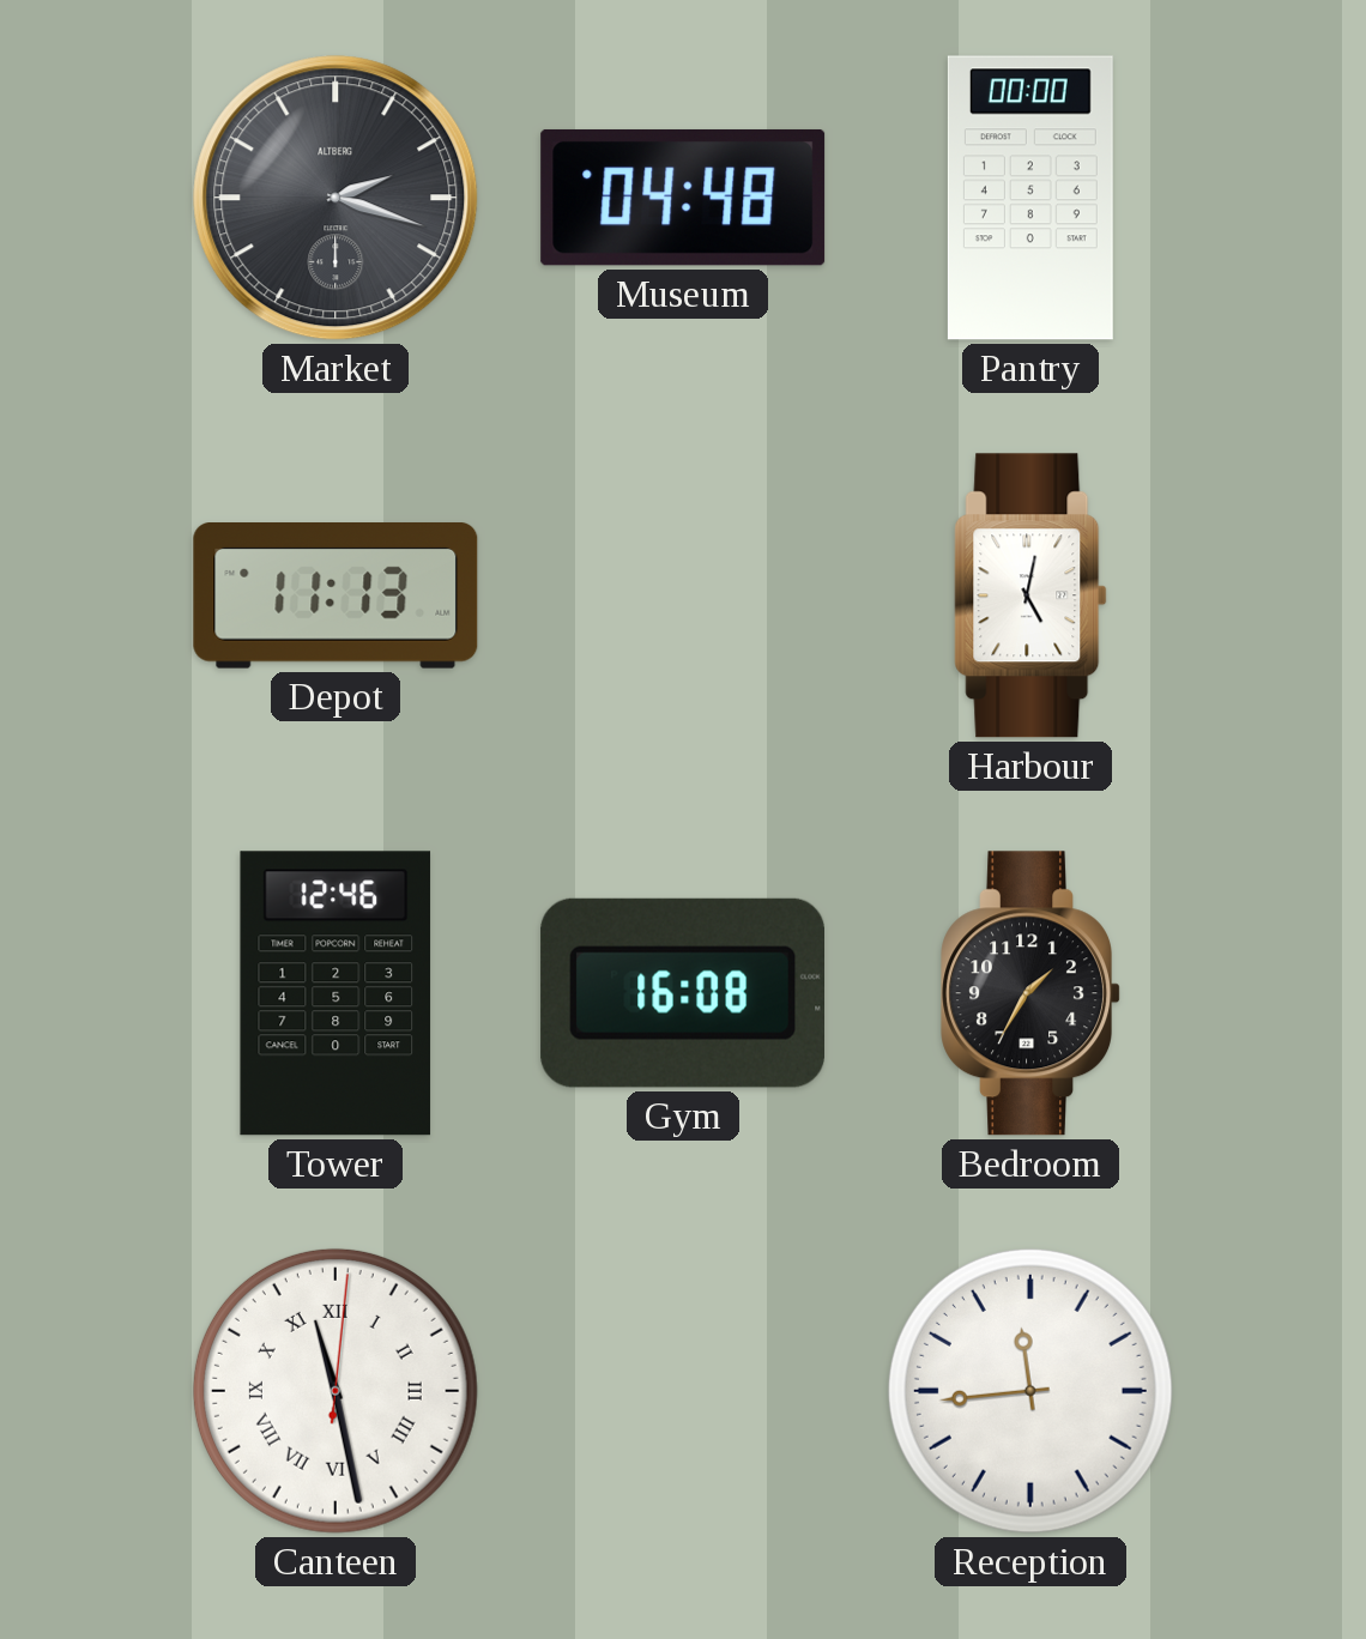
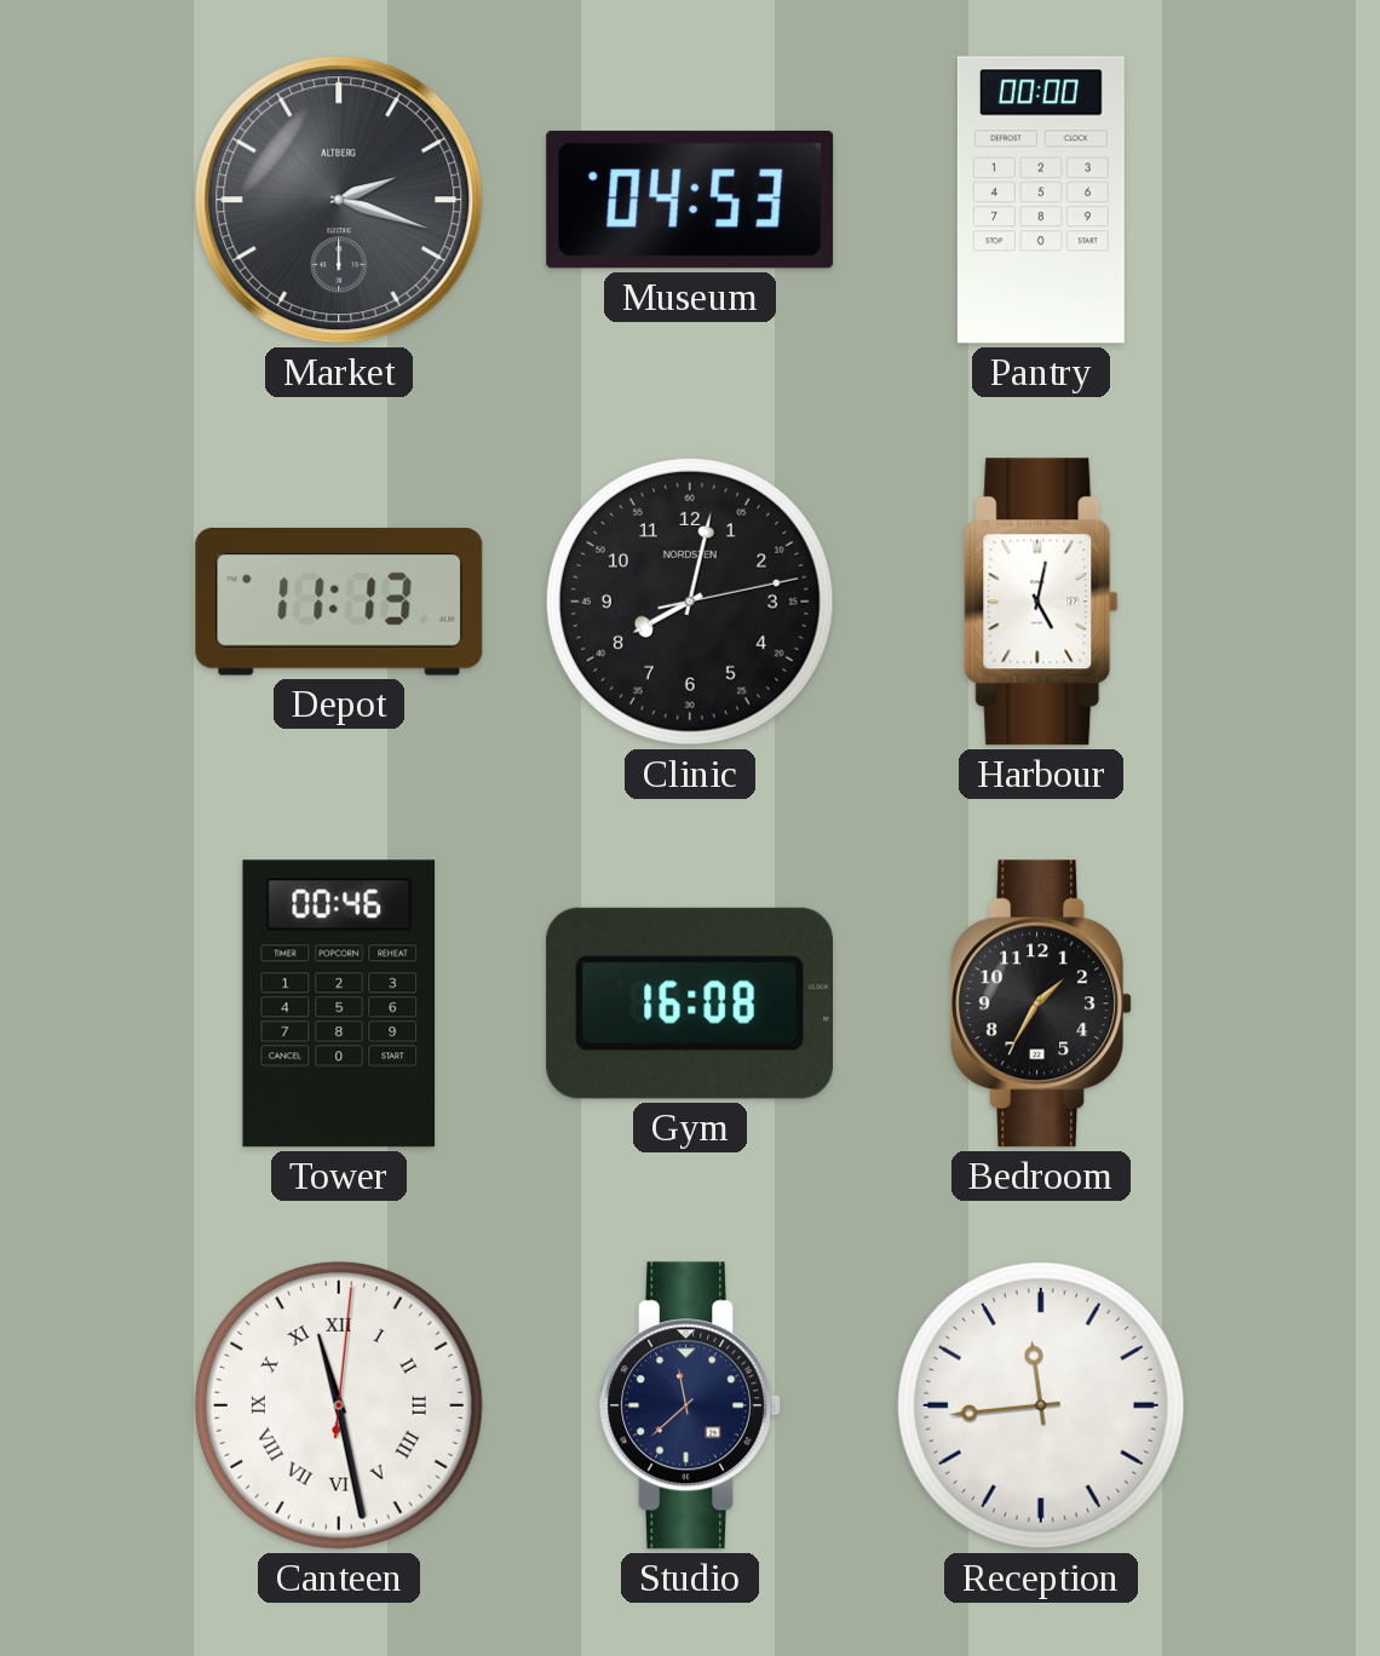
Museum: 04:48 -> 04:53 (690, 200)
Clinic: none -> 8:02 (690, 602)
Tower: 12:46 -> 00:46 (339, 1004)
Studio: none -> 11:38 (690, 1405)
